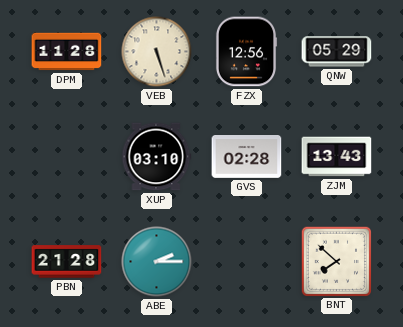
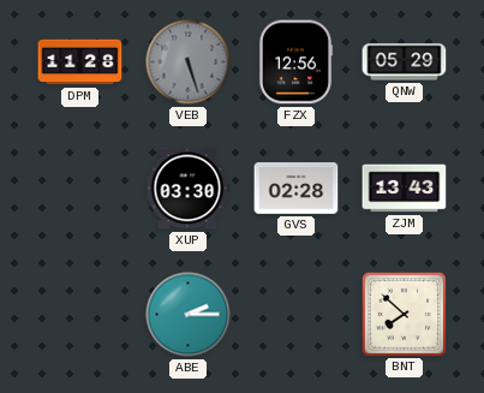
VEB dial: cream -> grey (189, 62)
XUP: 03:10 -> 03:30 (187, 189)
PBN: 21:28 -> none (67, 262)
